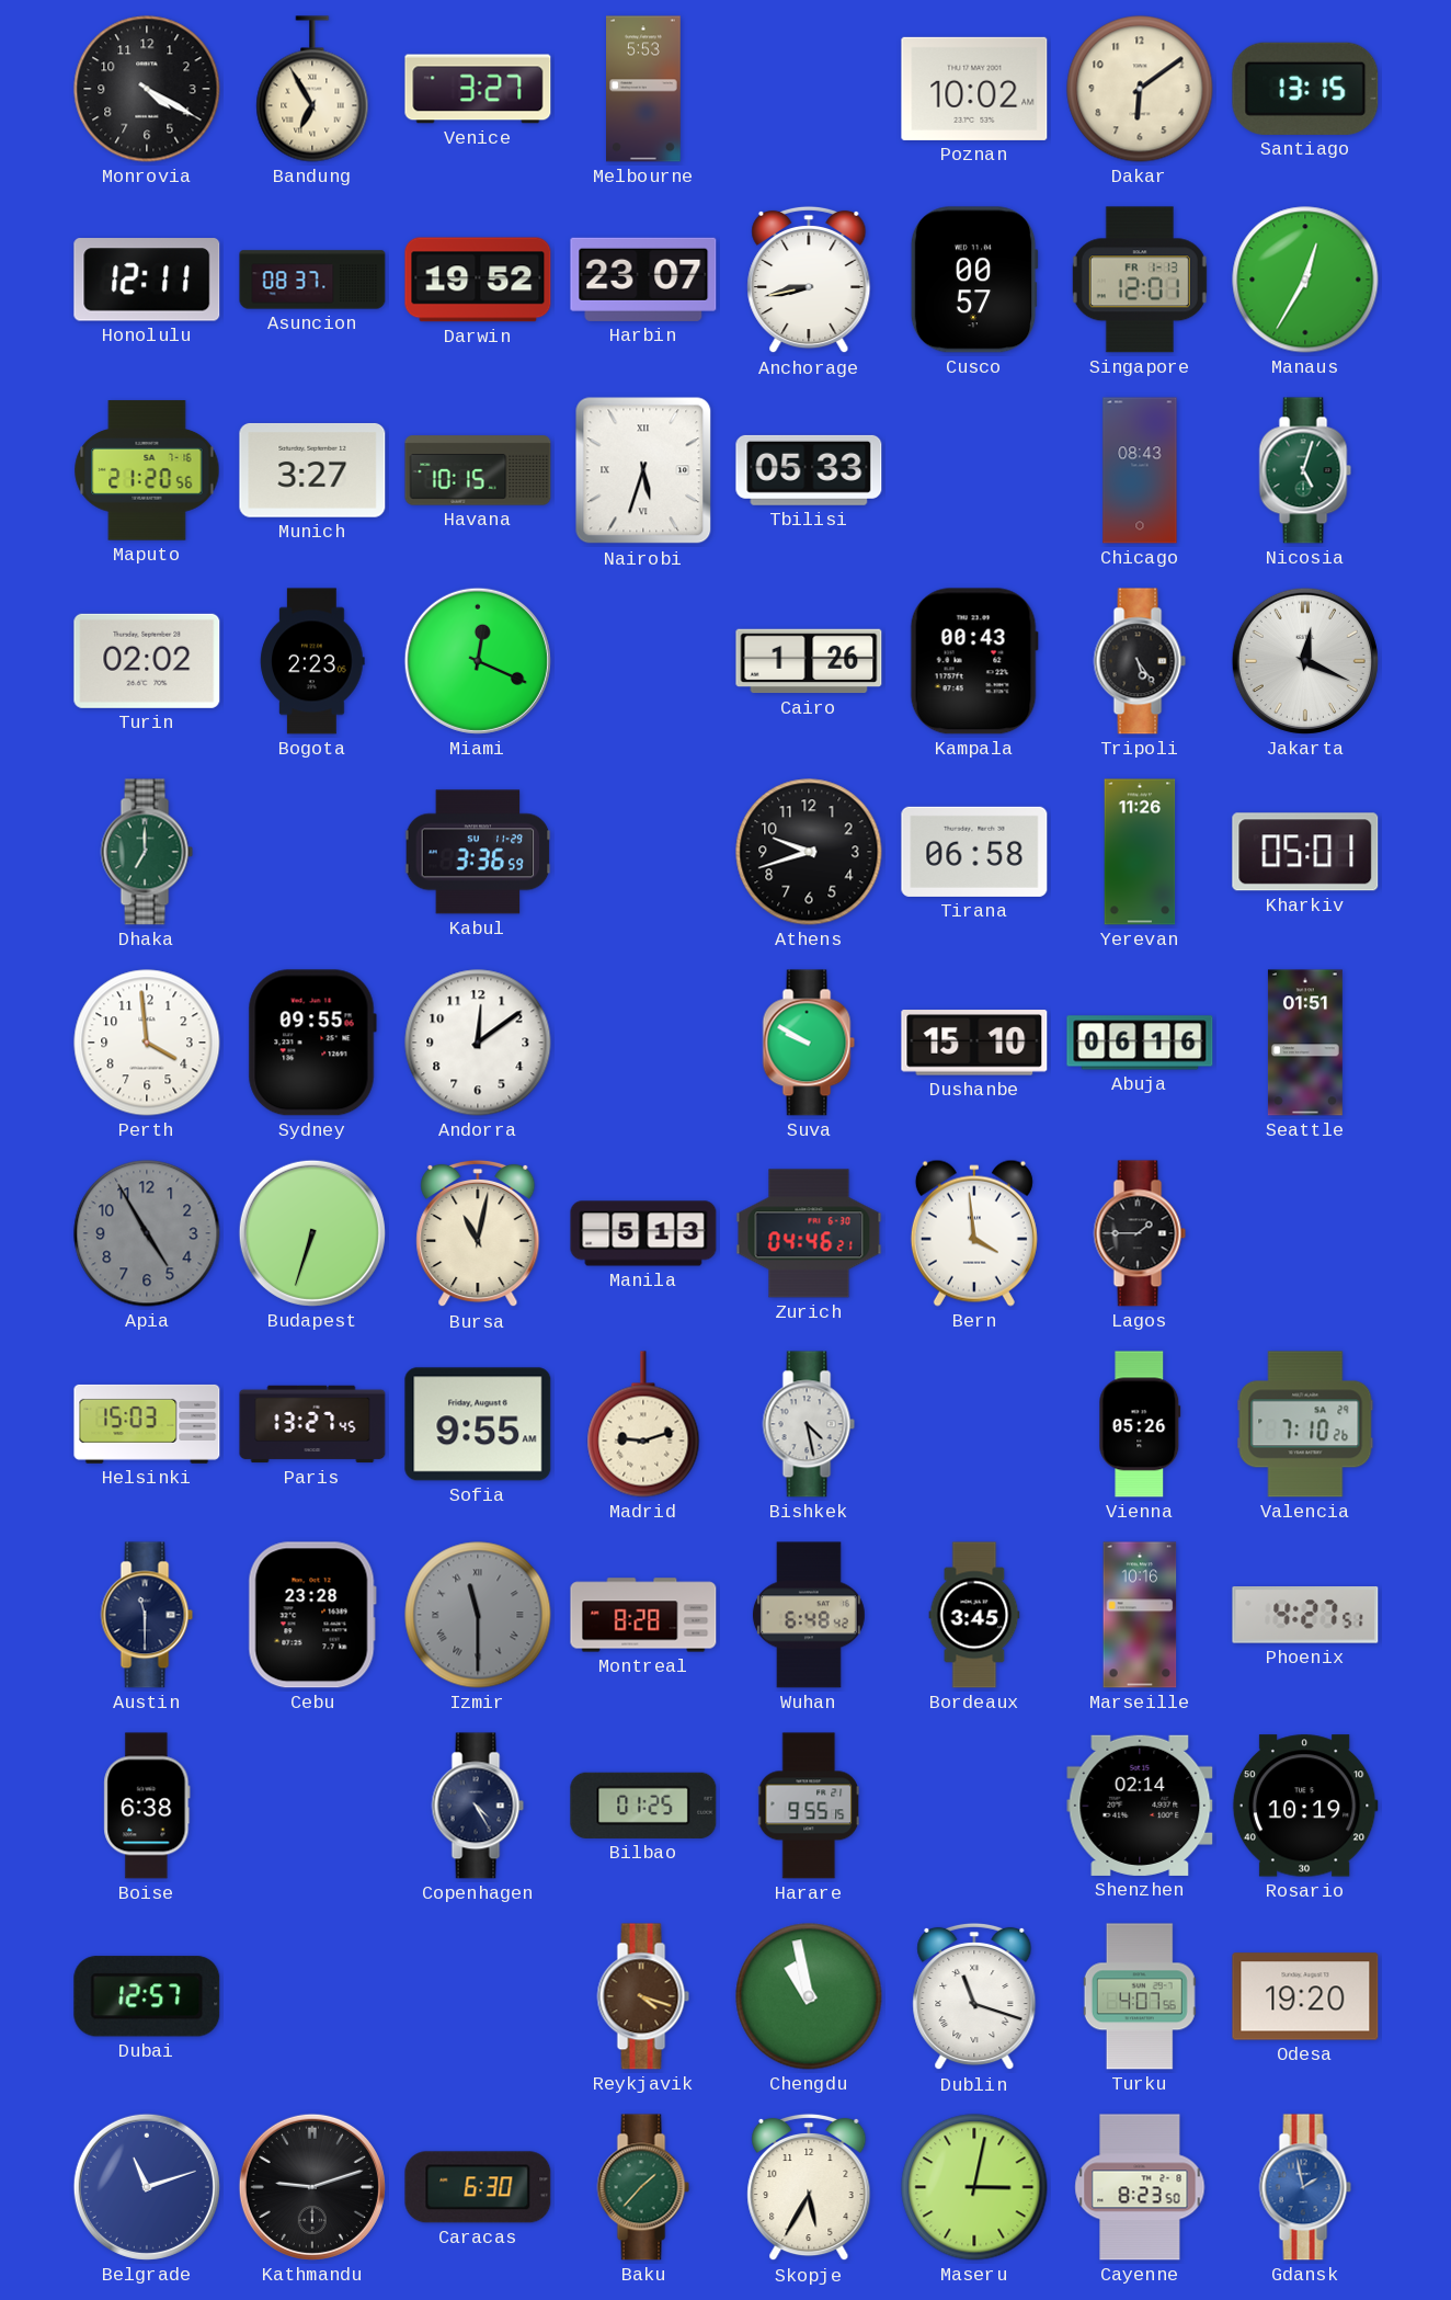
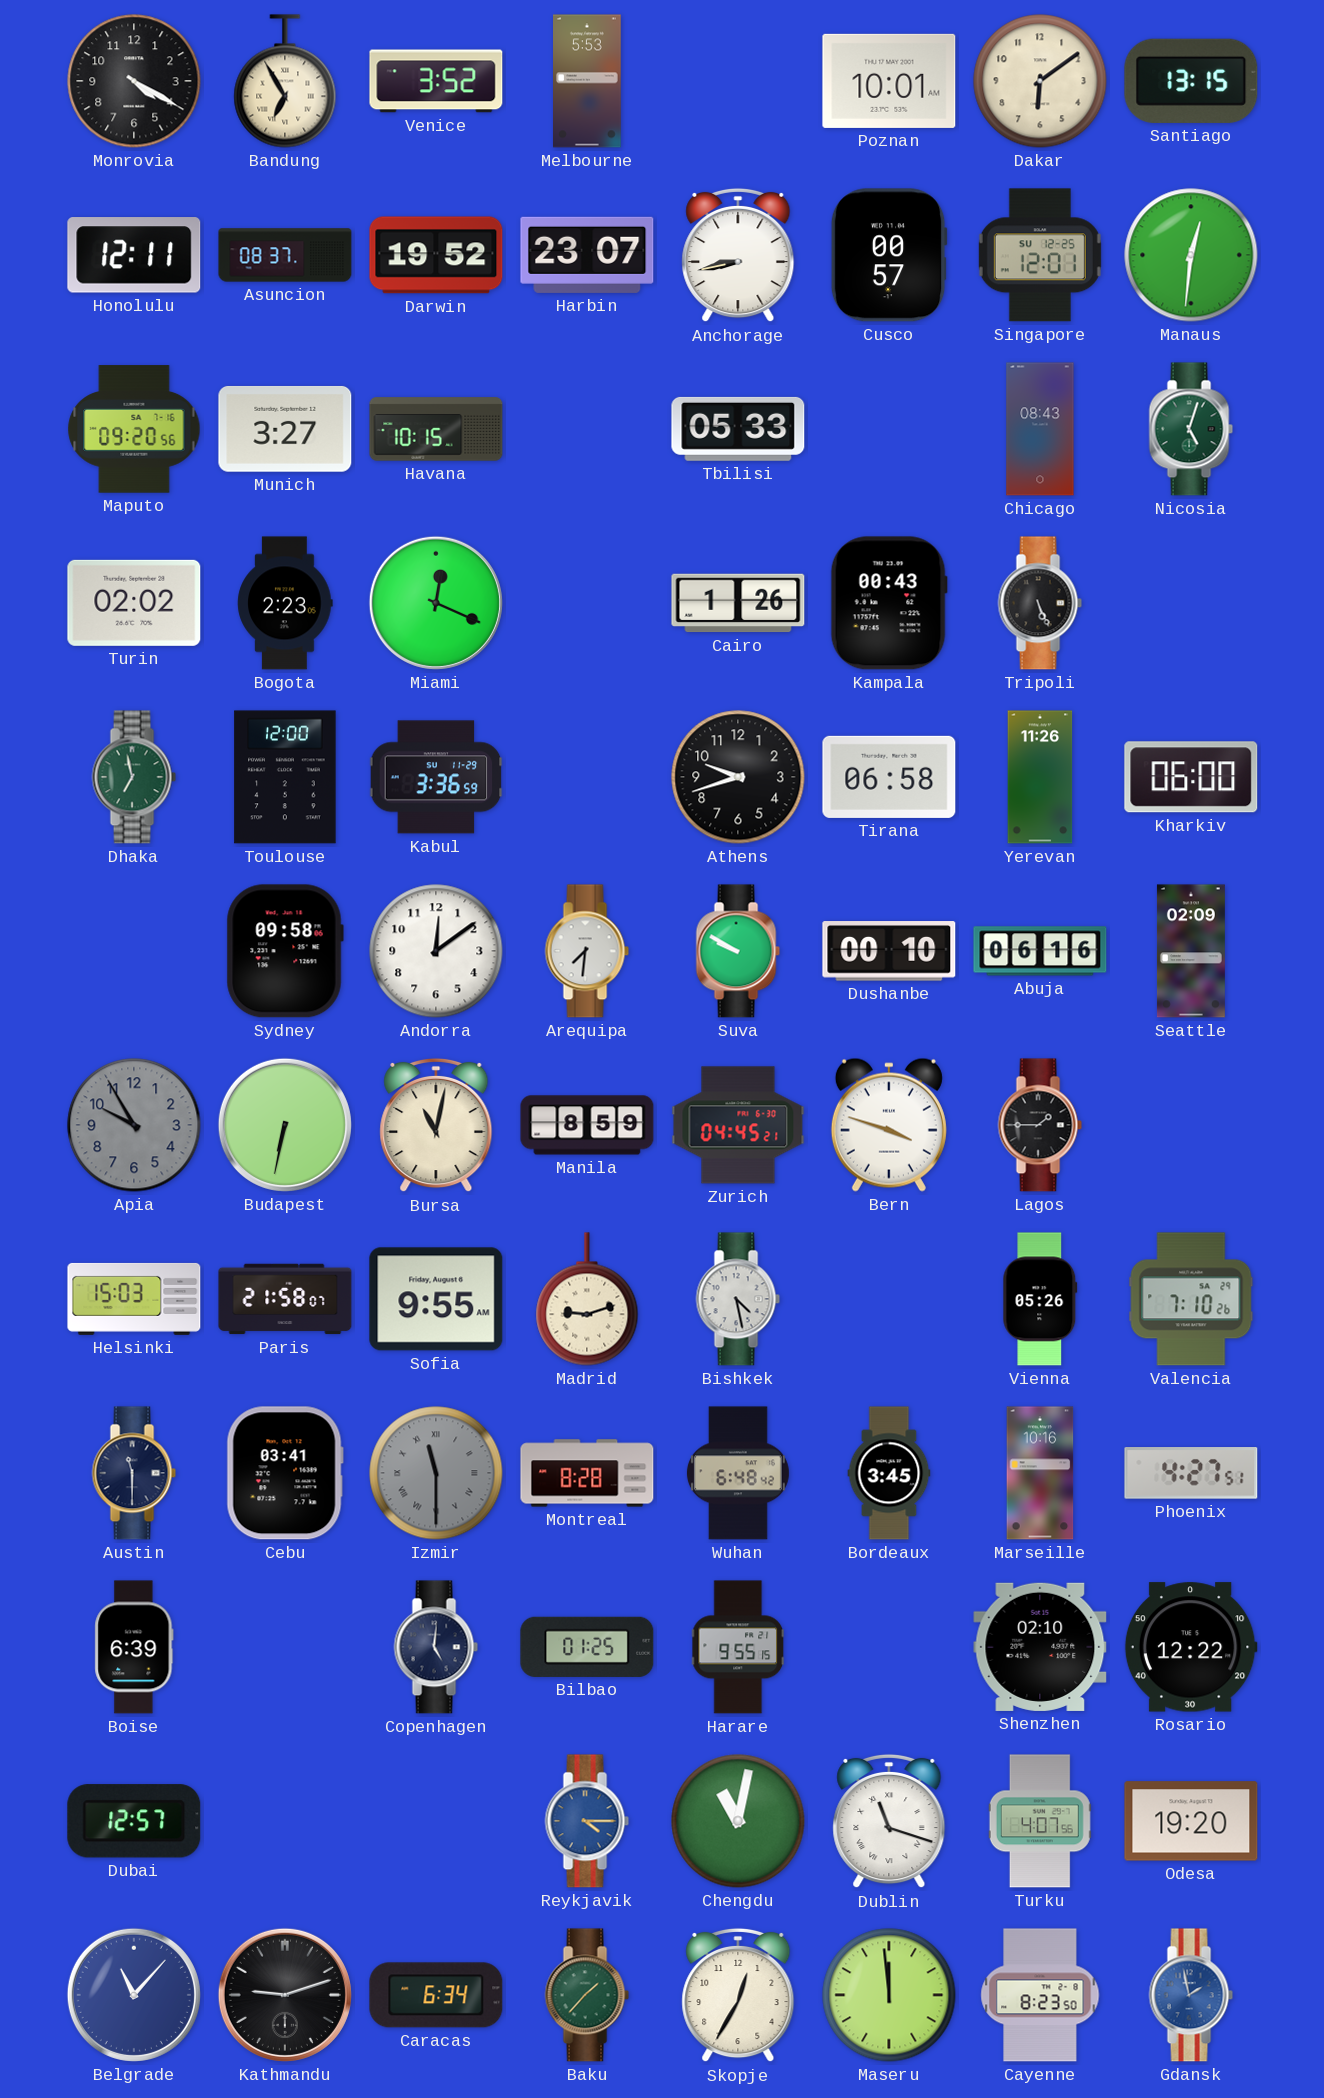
Venice: 3:27 -> 3:52 (436, 81)
Poznan: 10:02 -> 10:01 (889, 81)
Singapore date: FR 1-13 -> SU 12-25 (1040, 255)
Manaus: 12:35 -> 12:31 (1191, 255)
Maputo: 21:20 -> 09:20 (134, 429)
Nairobi: 5:33 -> none (643, 470)
Tripoli: 5:24 -> 5:26 (1040, 603)
Jakarta: 12:19 -> none (1305, 661)
Dhaka: 7:00 -> 6:58 (134, 777)
Toulouse: none -> 12:00 (285, 777)
Kharkiv: 05:01 -> 06:00 (1191, 777)
Perth: 3:59 -> none (147, 1043)
Sydney: 09:55 -> 09:58 (285, 951)
Arequipa: none -> 7:31 (587, 951)
Dushanbe: 15:10 -> 00:10 (889, 951)
Seattle: 01:51 -> 02:09 (1191, 951)
Apia: 4:55 -> 9:55 (134, 1125)
Budapest: 6:33 -> 6:32 (285, 1125)
Manila: 5:13 -> 8:59 (587, 1125)
Zurich: 04:46 -> 04:45 (738, 1125)
Bern: 3:59 -> 3:48 (889, 1125)
Paris: 13:27 -> 21:58 (285, 1299)
Cebu: 23:28 -> 03:41 (285, 1473)
Boise: 6:38 -> 6:39 (134, 1647)
Copenhagen: 4:25 -> 5:01 (436, 1647)
Shenzhen: 02:14 -> 02:10 (1040, 1647)
Rosario: 10:19 -> 12:22 (1191, 1647)
Reykjavik: 4:18 -> 4:15 (587, 1821)
Reykjavik dial: brown -> blue (587, 1821)
Chengdu: 10:58 -> 11:02 (738, 1821)
Belgrade: 11:12 -> 11:07 (134, 1995)
Caracas: 6:30 -> 6:34 (436, 1995)
Skopje: 5:35 -> 12:35 (738, 1995)
Maseru: 3:02 -> 11:59 (889, 1995)
